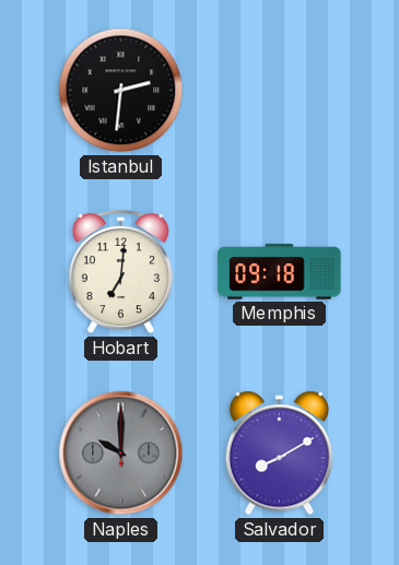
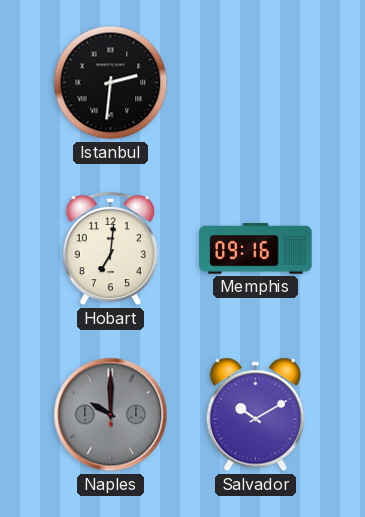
Memphis: 09:18 -> 09:16 (256, 249)
Salvador: 8:10 -> 10:10 (255, 415)
